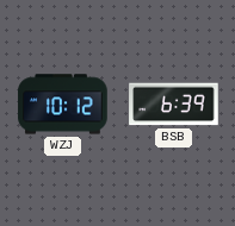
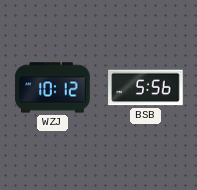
BSB: 6:39 -> 5:56 (146, 88)
